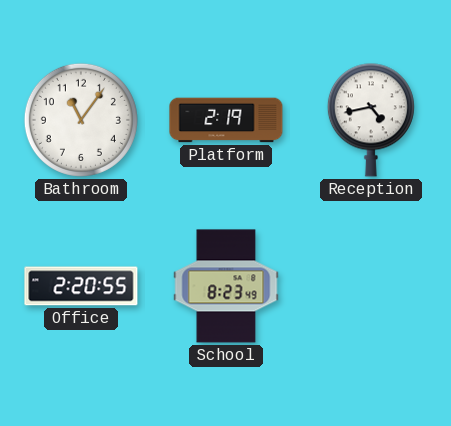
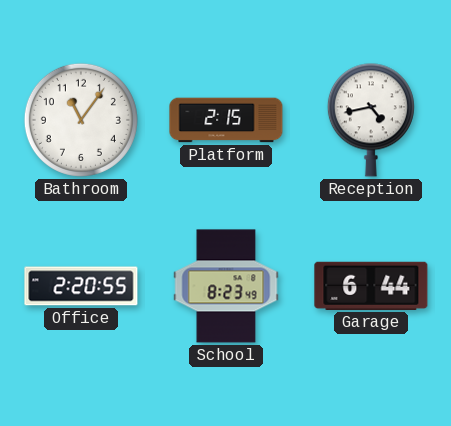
Platform: 2:19 -> 2:15 (226, 120)
Garage: none -> 6:44 (371, 286)
